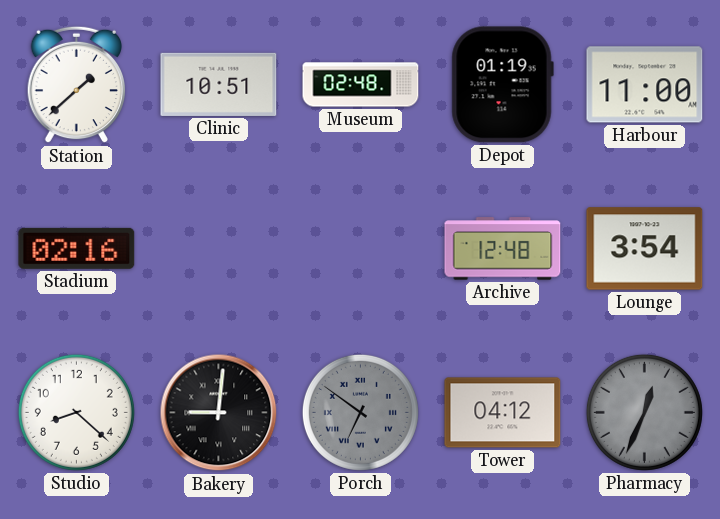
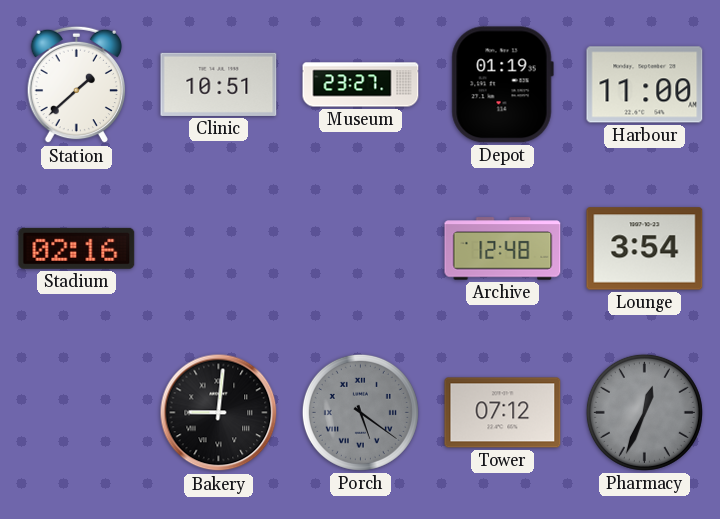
Museum: 02:48 -> 23:27 (361, 85)
Studio: 8:22 -> none (76, 412)
Porch: 6:51 -> 5:21 (360, 412)
Tower: 04:12 -> 07:12 (503, 413)
